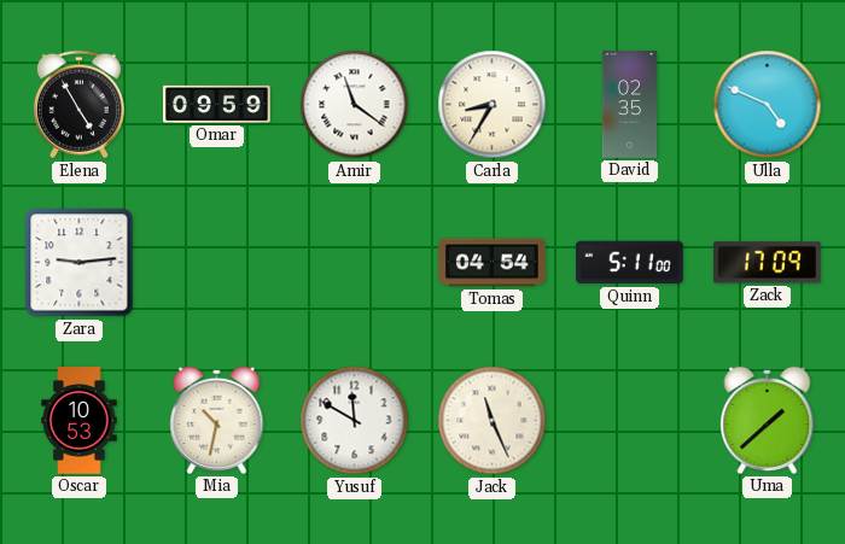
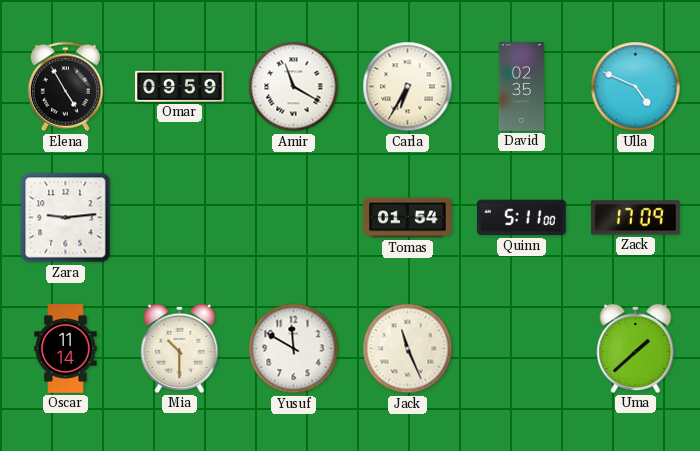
Amir: 11:21 -> 11:20 (294, 87)
Carla: 8:35 -> 6:35 (408, 87)
Tomas: 04:54 -> 01:54 (408, 218)
Oscar: 10:53 -> 11:14 (66, 349)
Mia: 10:32 -> 10:30 (180, 348)
